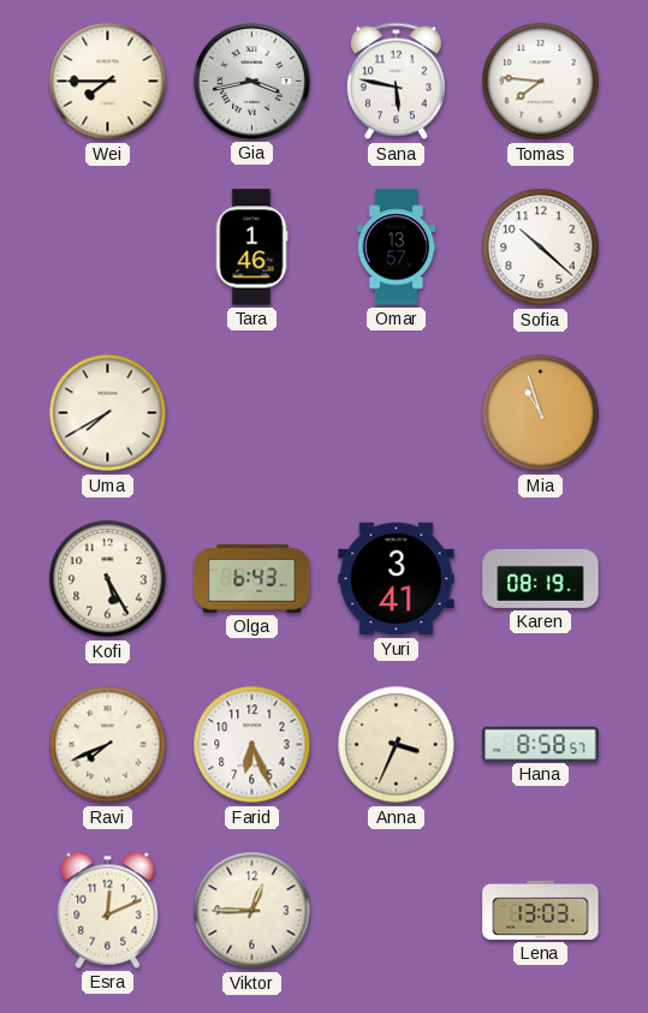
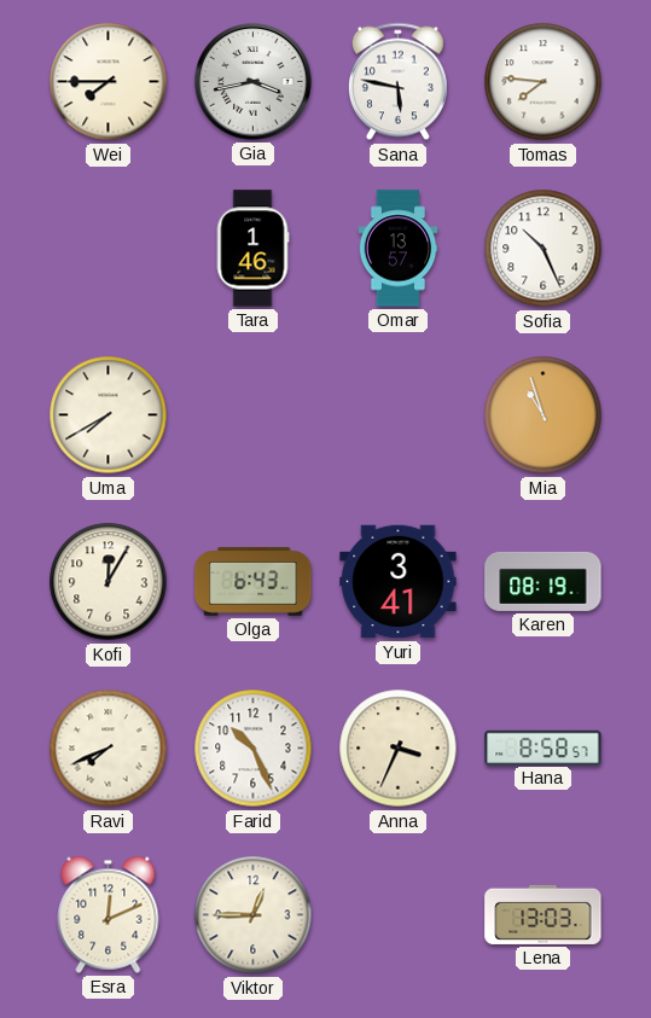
Sofia: 10:22 -> 10:26 (544, 249)
Kofi: 5:25 -> 12:05 (109, 582)
Farid: 6:26 -> 10:26 (254, 749)
